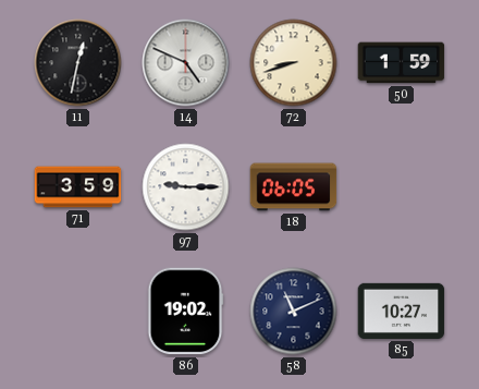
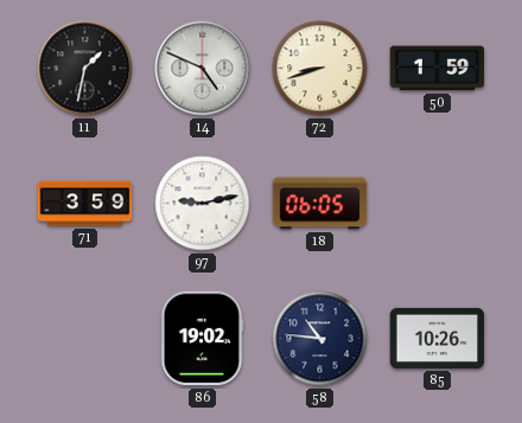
11: 12:32 -> 1:32 (85, 69)
97: 9:15 -> 9:13 (203, 204)
58: 11:11 -> 10:46 (320, 339)
85: 10:27 -> 10:26 (438, 338)
